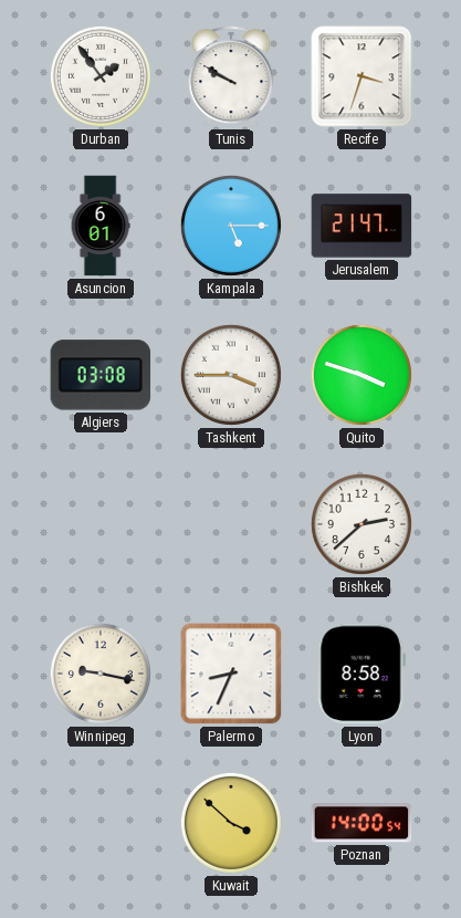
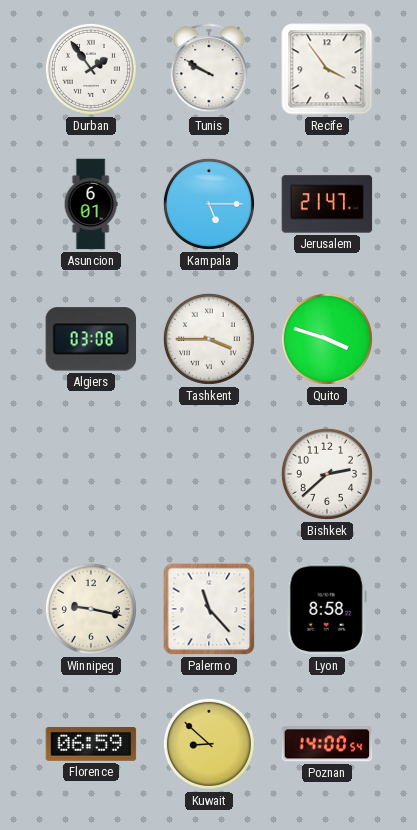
Recife: 3:33 -> 3:54 (327, 69)
Palermo: 8:34 -> 11:23 (209, 609)
Florence: none -> 06:59 (91, 745)
Kuwait: 3:52 -> 8:52 (209, 744)
